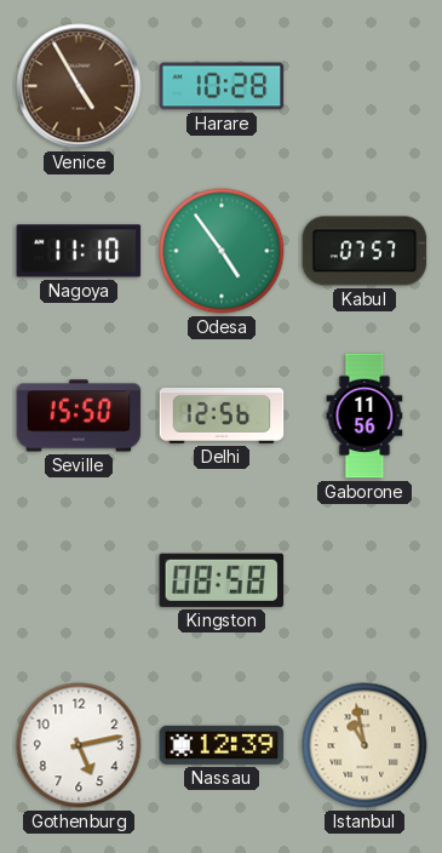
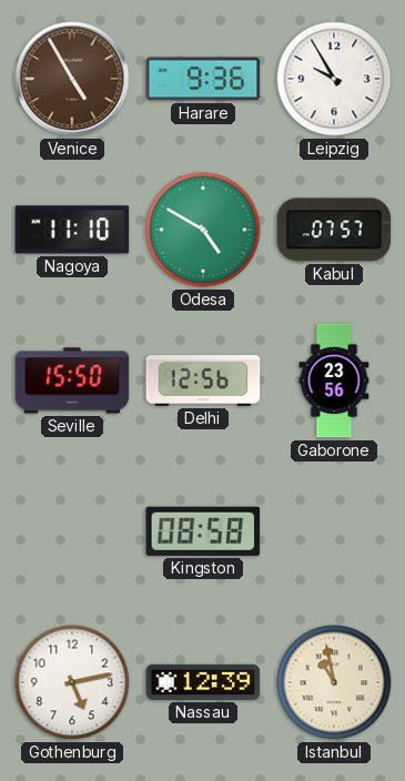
Harare: 10:28 -> 9:36 (203, 79)
Leipzig: none -> 9:55 (334, 79)
Odesa: 4:54 -> 4:50 (203, 230)
Gaborone: 11:56 -> 23:56 (334, 381)
